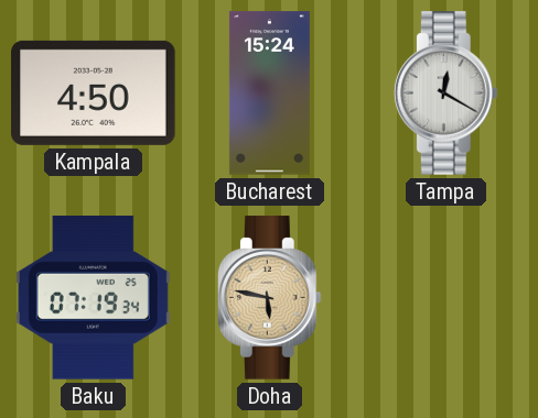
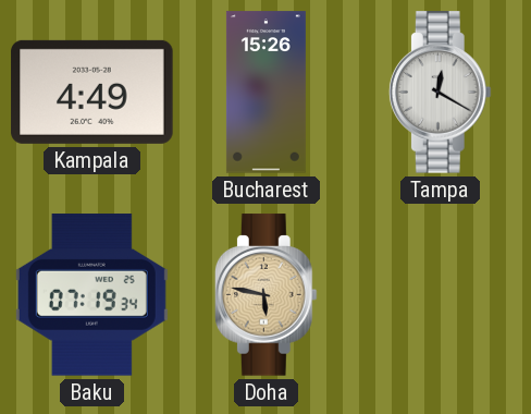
Kampala: 4:50 -> 4:49 (92, 92)
Bucharest: 15:24 -> 15:26 (265, 93)
